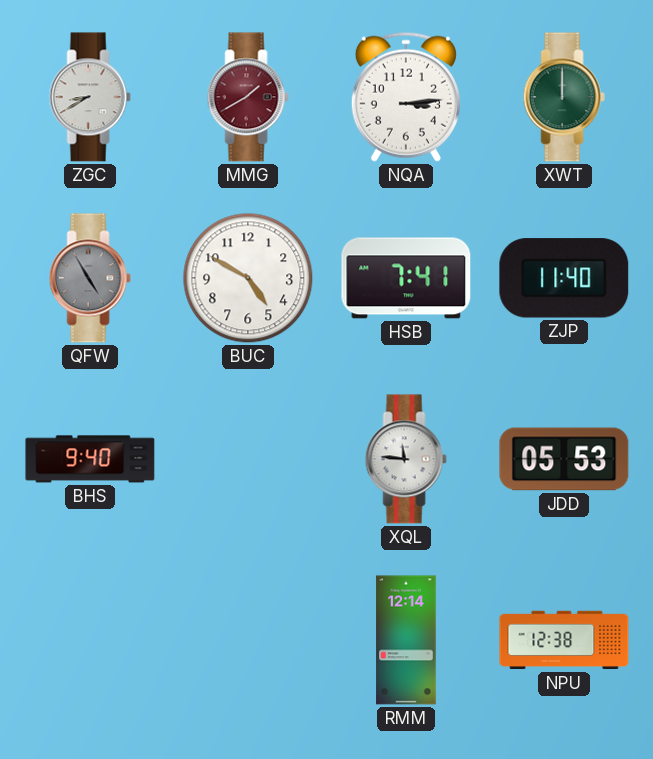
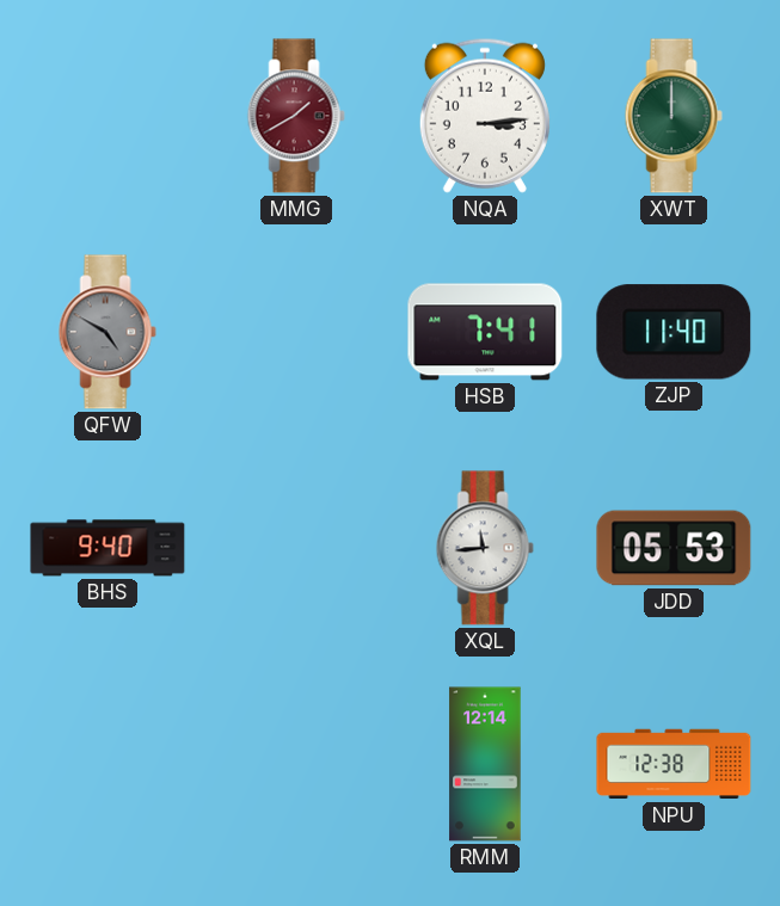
ZGC: 8:40 -> none (90, 97)
QFW: 4:55 -> 4:50 (108, 332)
BUC: 4:50 -> none (248, 278)
XQL: 11:46 -> 11:44 (485, 548)
